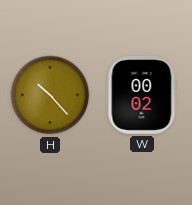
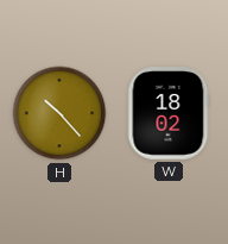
W: 00:02 -> 18:02 (169, 114)
